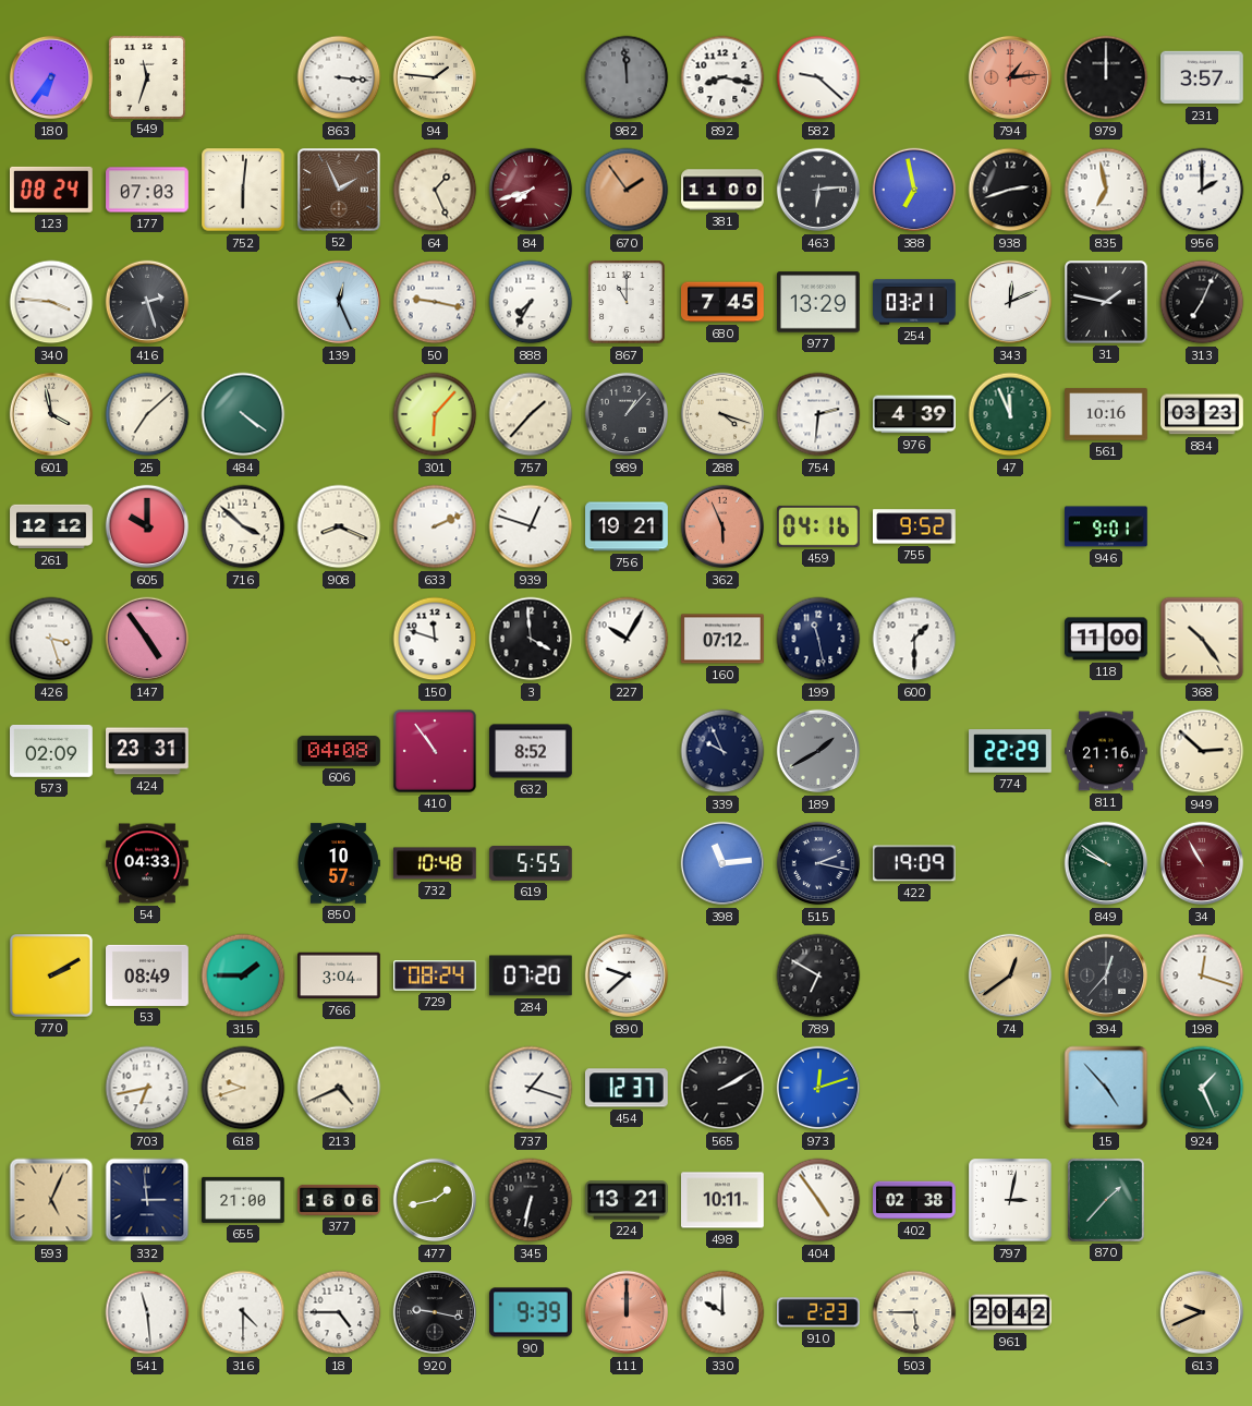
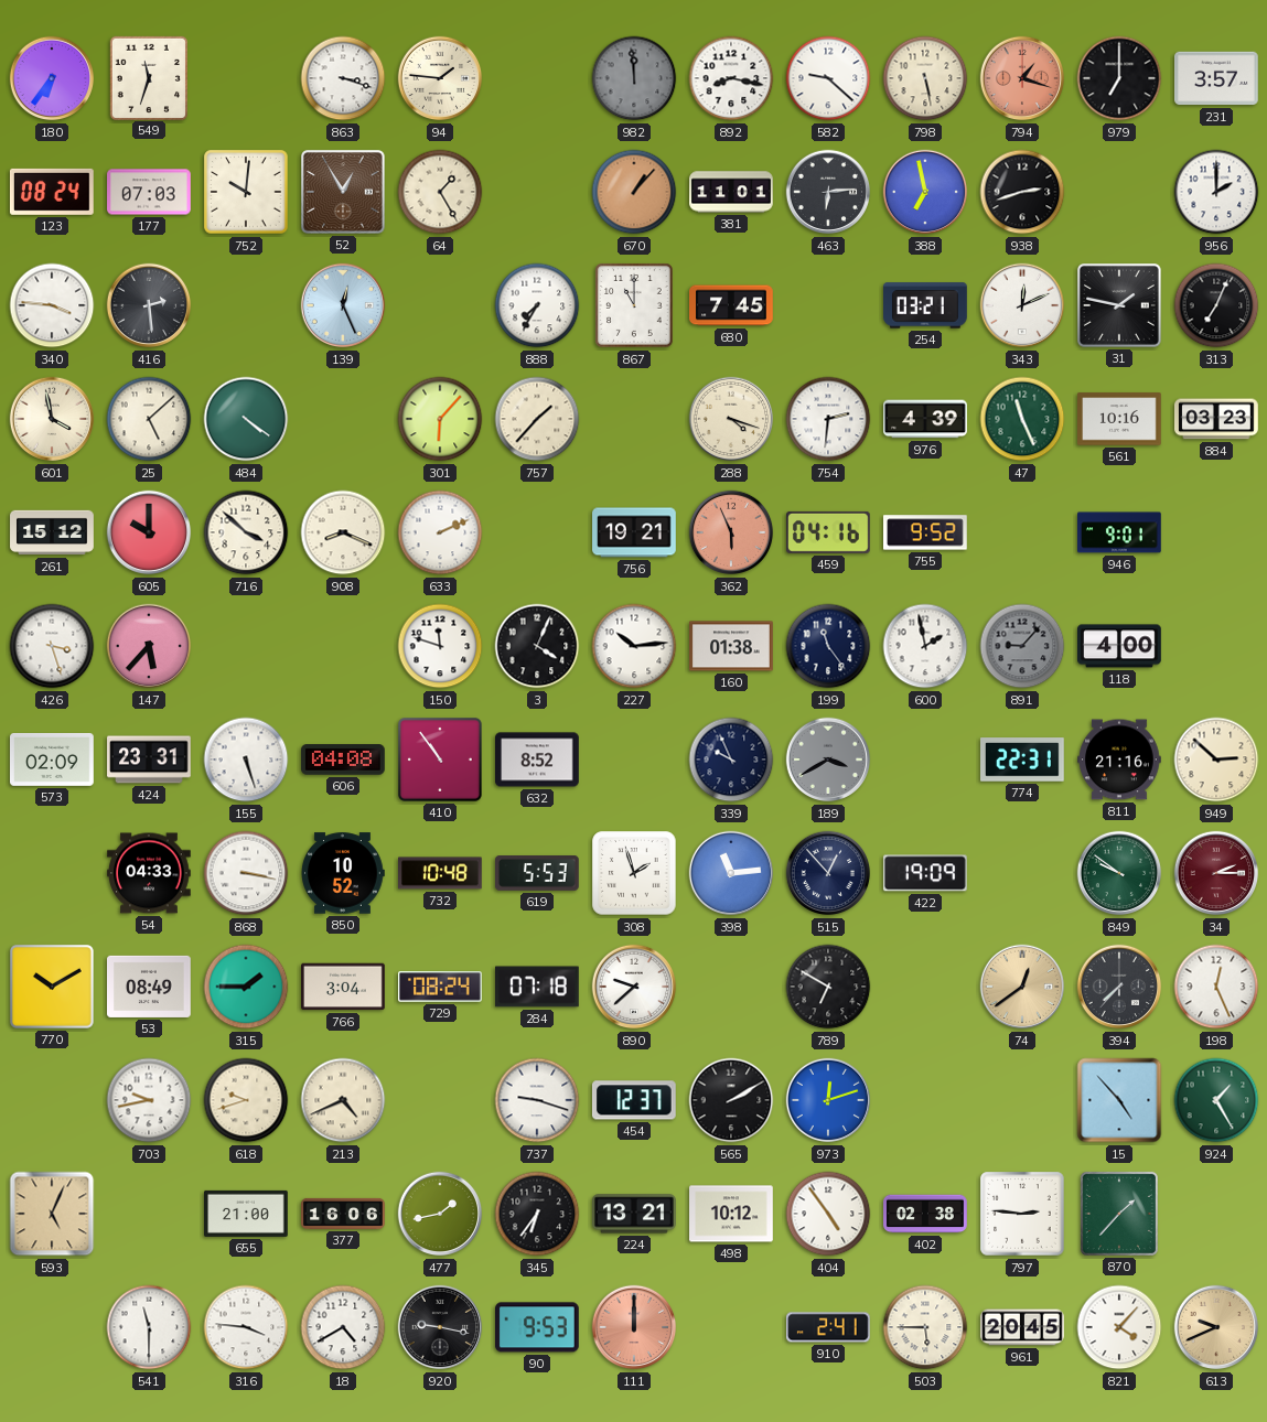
863: 3:16 -> 3:18 (343, 78)
798: none -> 5:28 (925, 78)
794: 1:14 -> 1:18 (1022, 78)
979: 12:00 -> 7:00 (1119, 78)
752: 6:01 -> 10:01 (246, 192)
52: 1:56 -> 12:55 (344, 193)
64: 1:26 -> 1:25 (440, 192)
84: 7:42 -> none (531, 190)
670: 1:54 -> 1:07 (634, 192)
381: 11:00 -> 11:01 (731, 192)
835: 6:58 -> none (1106, 190)
416: 2:27 -> 2:29 (149, 305)
50: 9:17 -> none (435, 302)
977: 13:29 -> none (819, 302)
25: 7:08 -> 5:08 (149, 419)
989: 1:07 -> none (627, 414)
47: 11:56 -> 11:26 (1022, 419)
261: 12:12 -> 15:12 (52, 532)
939: 12:48 -> none (531, 526)
147: 4:54 -> 5:37 (149, 646)
3: 3:59 -> 4:04 (537, 646)
227: 10:05 -> 10:14 (634, 646)
160: 07:12 -> 01:38 (732, 646)
199: 11:28 -> 11:24 (828, 646)
600: 1:30 -> 1:58 (925, 646)
891: none -> 9:07 (1022, 646)
118: 11:00 -> 4:00 (1120, 646)
368: 10:24 -> none (1202, 639)
155: none -> 5:27 (246, 760)
189: 1:40 -> 3:40 (828, 760)
774: 22:29 -> 22:31 (1023, 760)
868: none -> 3:17 (246, 873)
850: 10:57 -> 10:52 (343, 873)
619: 5:55 -> 5:53 (538, 874)
308: none -> 1:57 (634, 873)
515: 2:17 -> 12:53 (828, 873)
34: 10:55 -> 2:15 (1216, 873)
770: 2:10 -> 10:10 (53, 988)
284: 07:20 -> 07:18 (538, 987)
394: 12:37 -> 7:37 (1119, 987)
198: 12:18 -> 12:26 (1216, 987)
703: 6:43 -> 9:43 (149, 1100)
737: 1:18 -> 9:18 (537, 1100)
924: 1:26 -> 1:25 (1216, 1100)
332: 2:59 -> none (147, 1200)
345: 6:32 -> 6:36 (537, 1214)
498: 10:11 -> 10:12 (732, 1214)
797: 3:02 -> 2:46 (1022, 1214)
541: 11:29 -> 11:30 (149, 1327)
316: 4:30 -> 3:46 (246, 1327)
18: 4:45 -> 4:40 (343, 1327)
90: 9:39 -> 9:53 (538, 1327)
330: 10:00 -> none (722, 1312)
910: 2:23 -> 2:41 (829, 1327)
961: 20:42 -> 20:45 (1022, 1327)
821: none -> 4:07 (1119, 1327)
